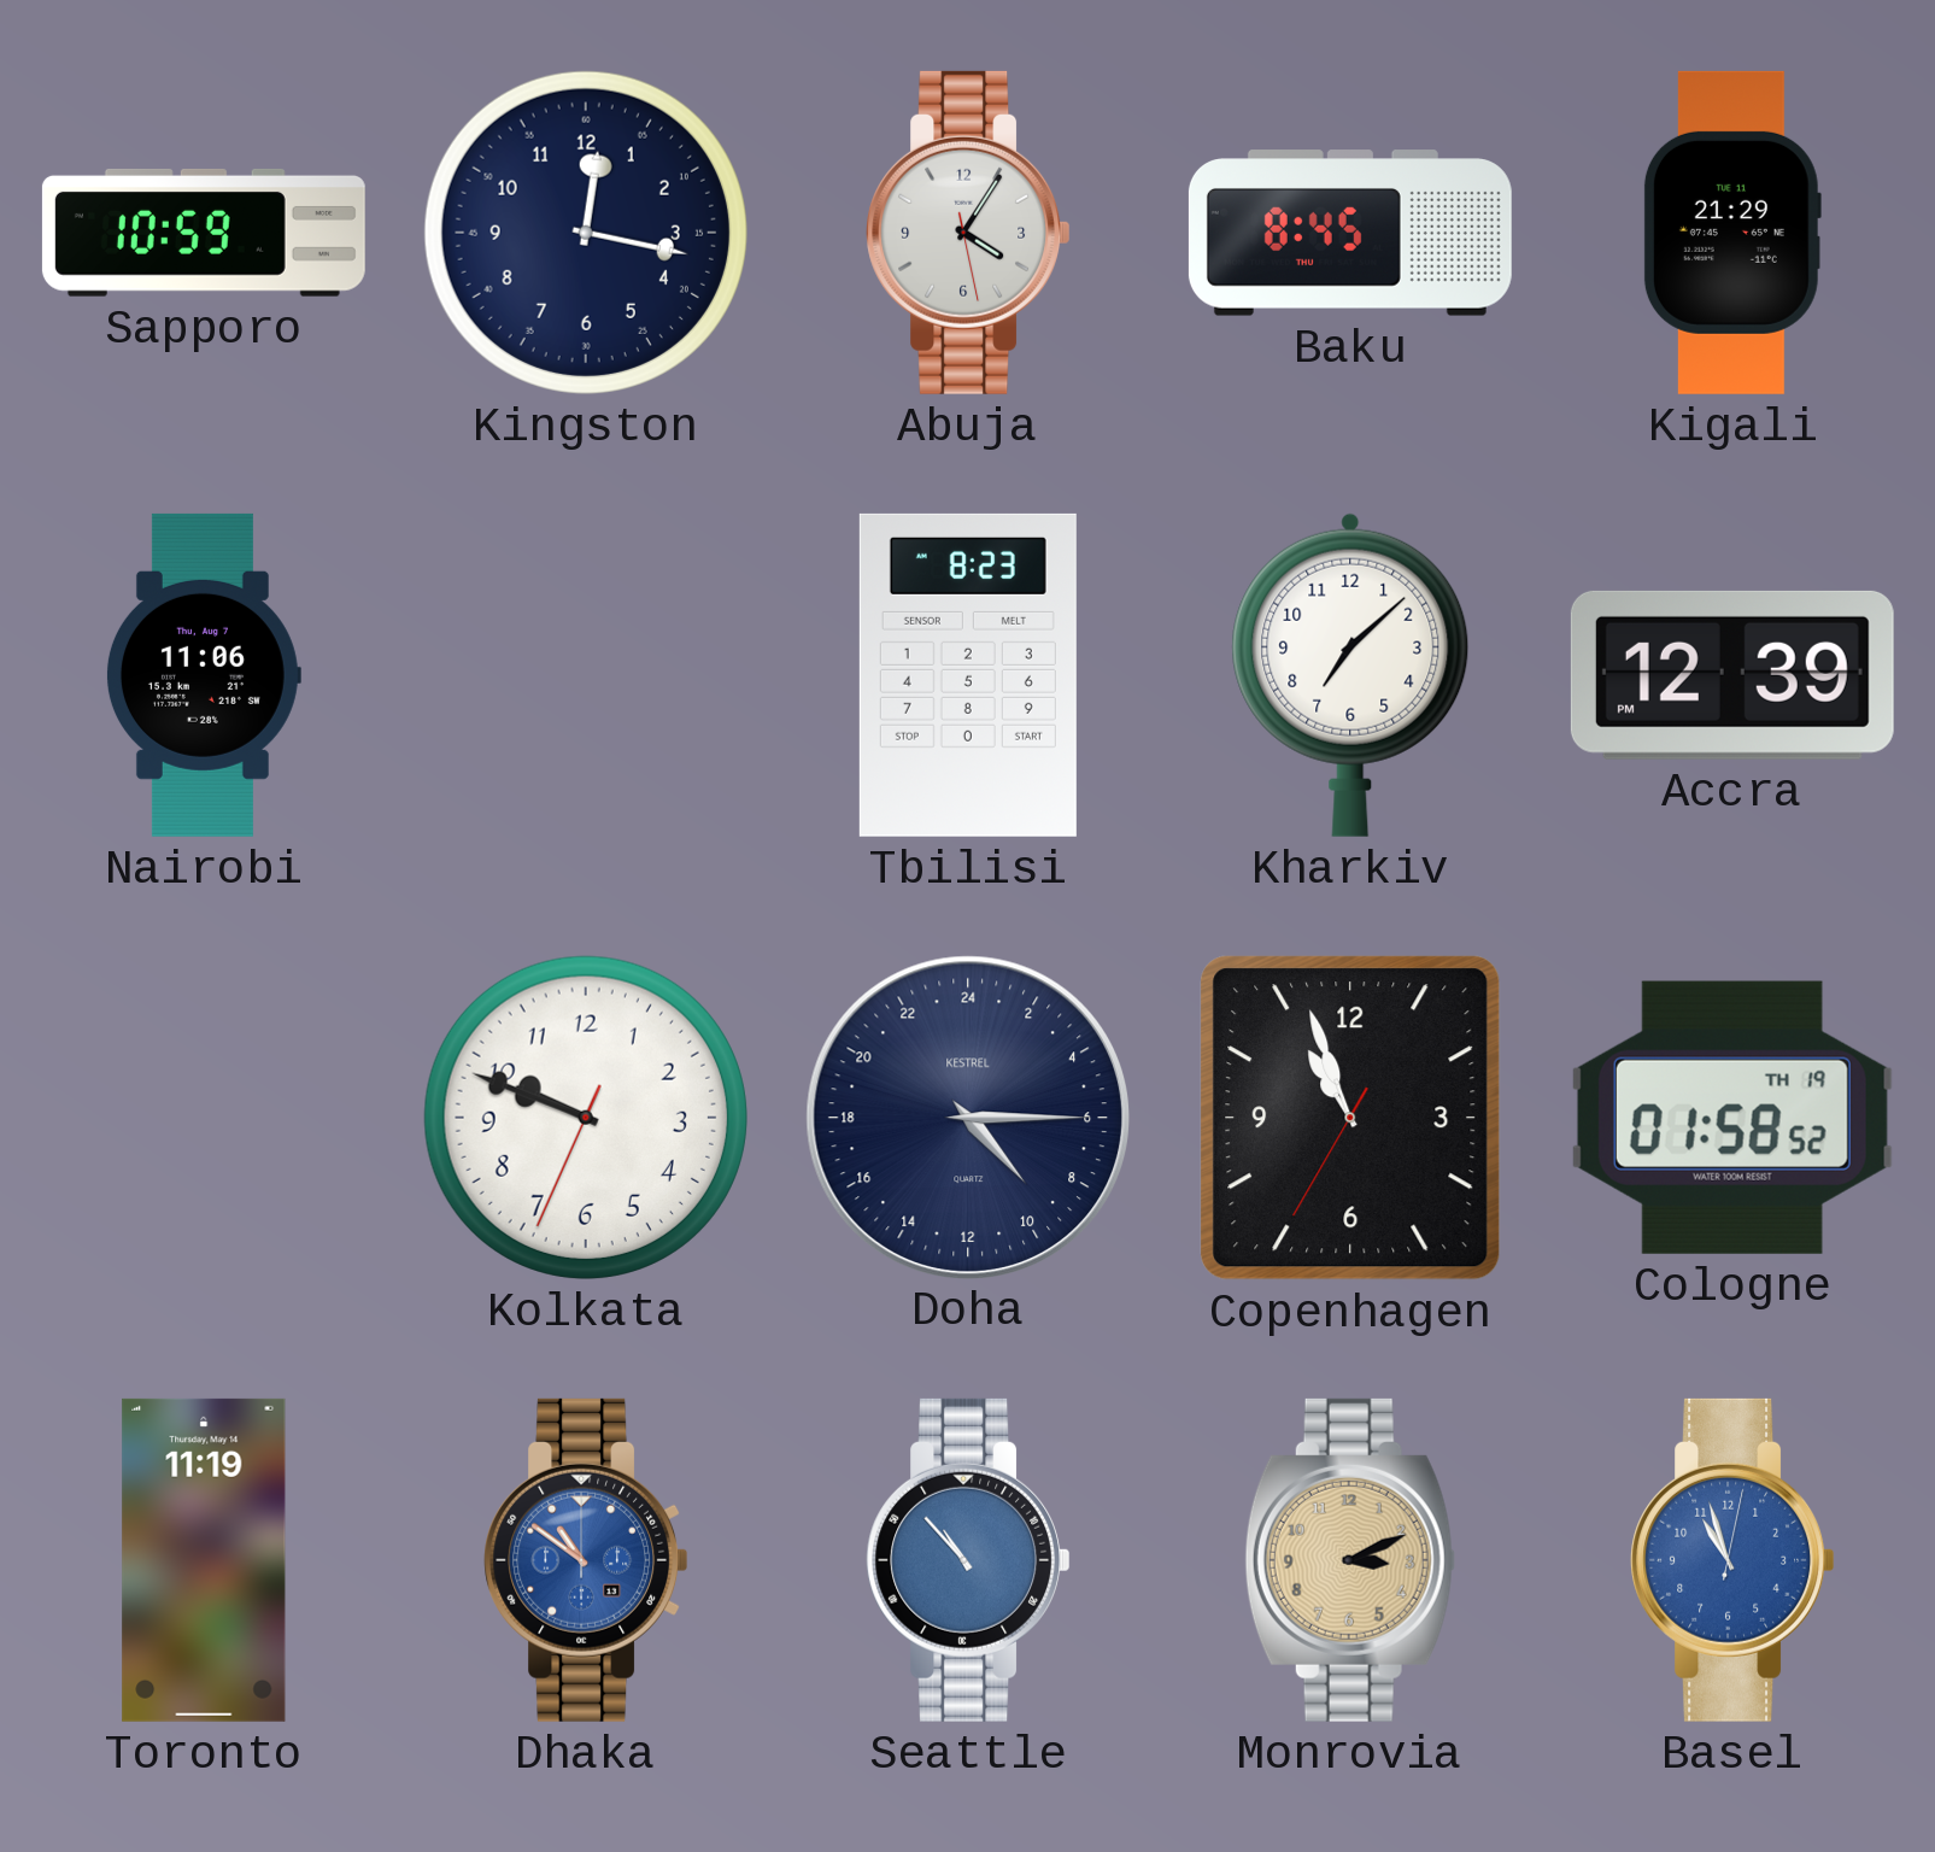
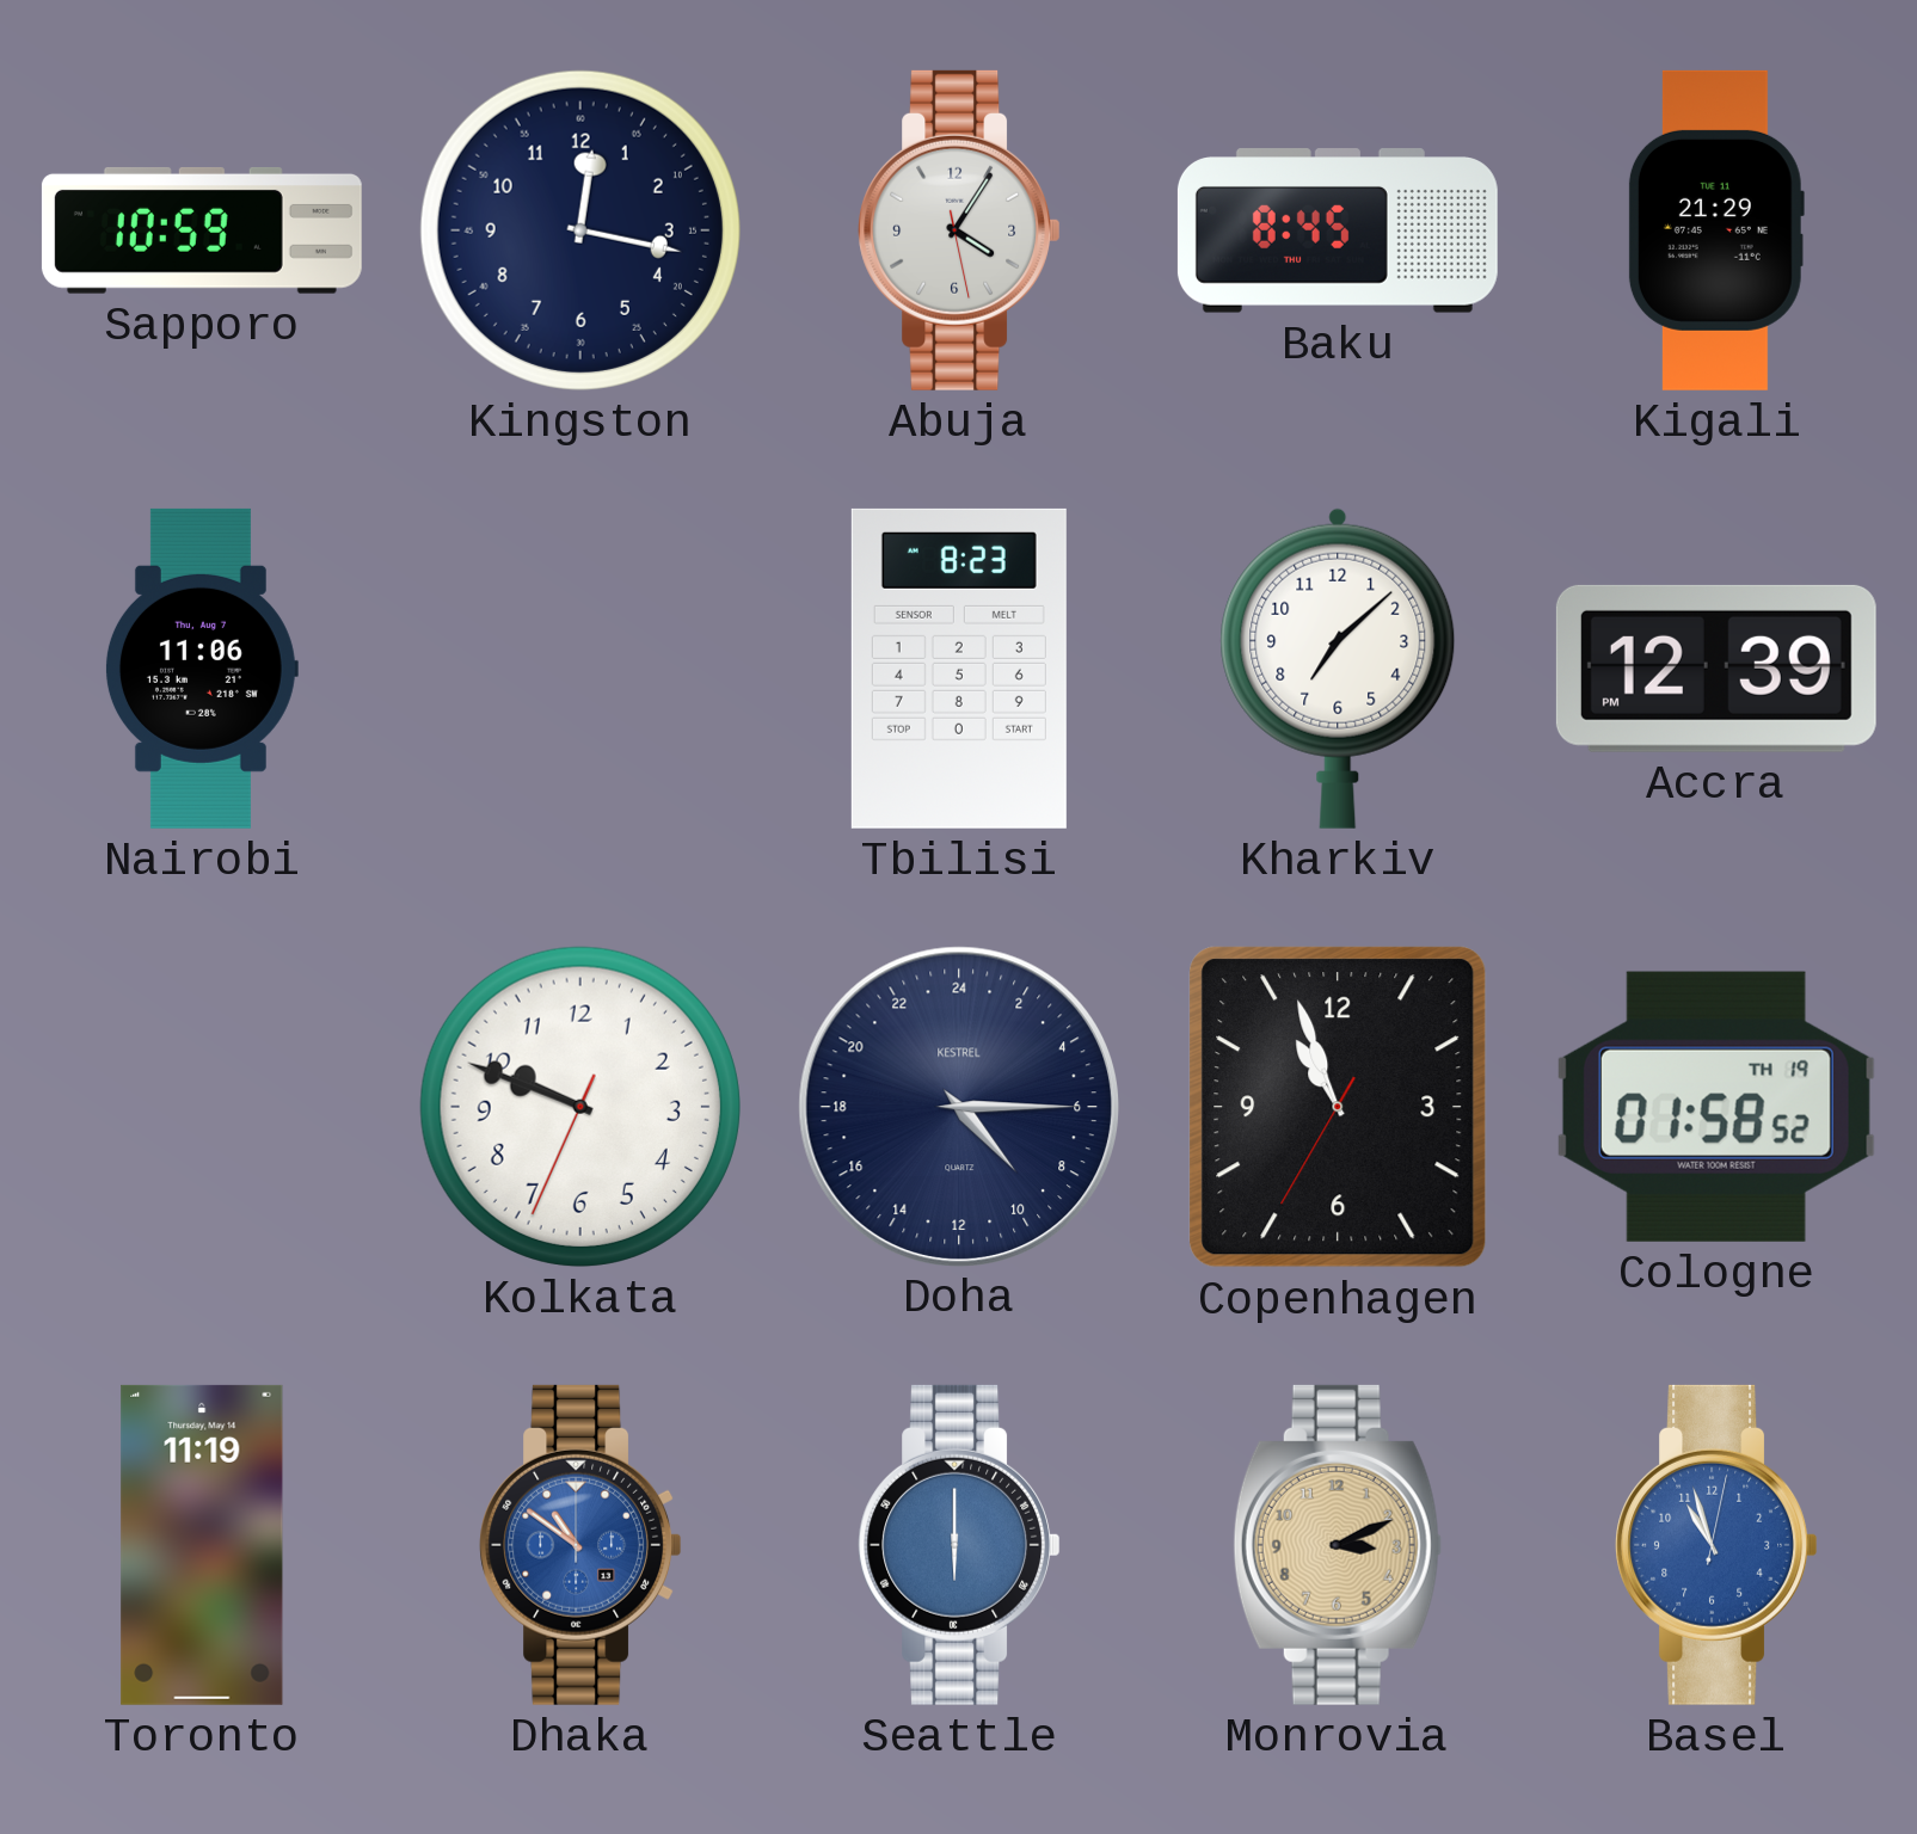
Seattle: 10:53 -> 6:00 (959, 1545)
